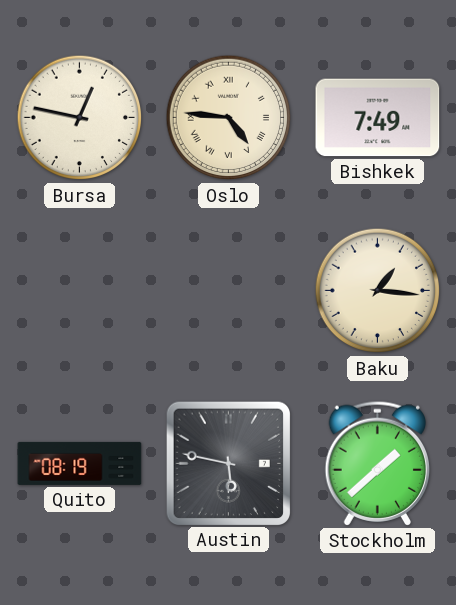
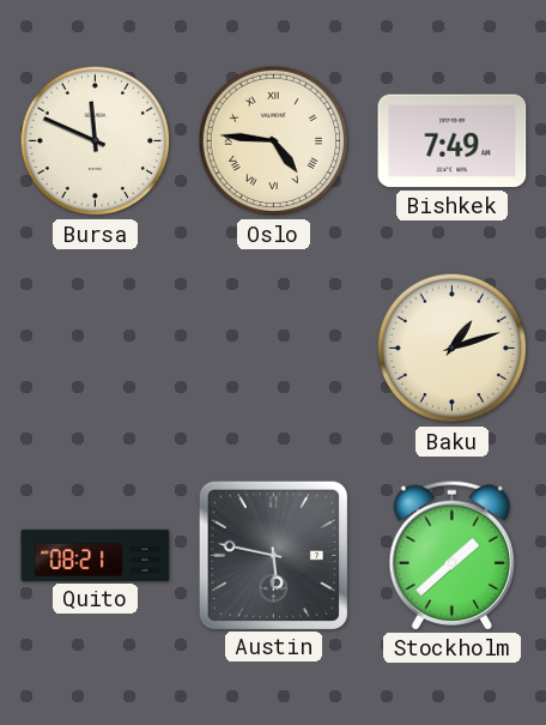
Bursa: 12:47 -> 11:49 (96, 141)
Baku: 1:16 -> 1:12 (453, 349)
Quito: 08:19 -> 08:21 (96, 555)
